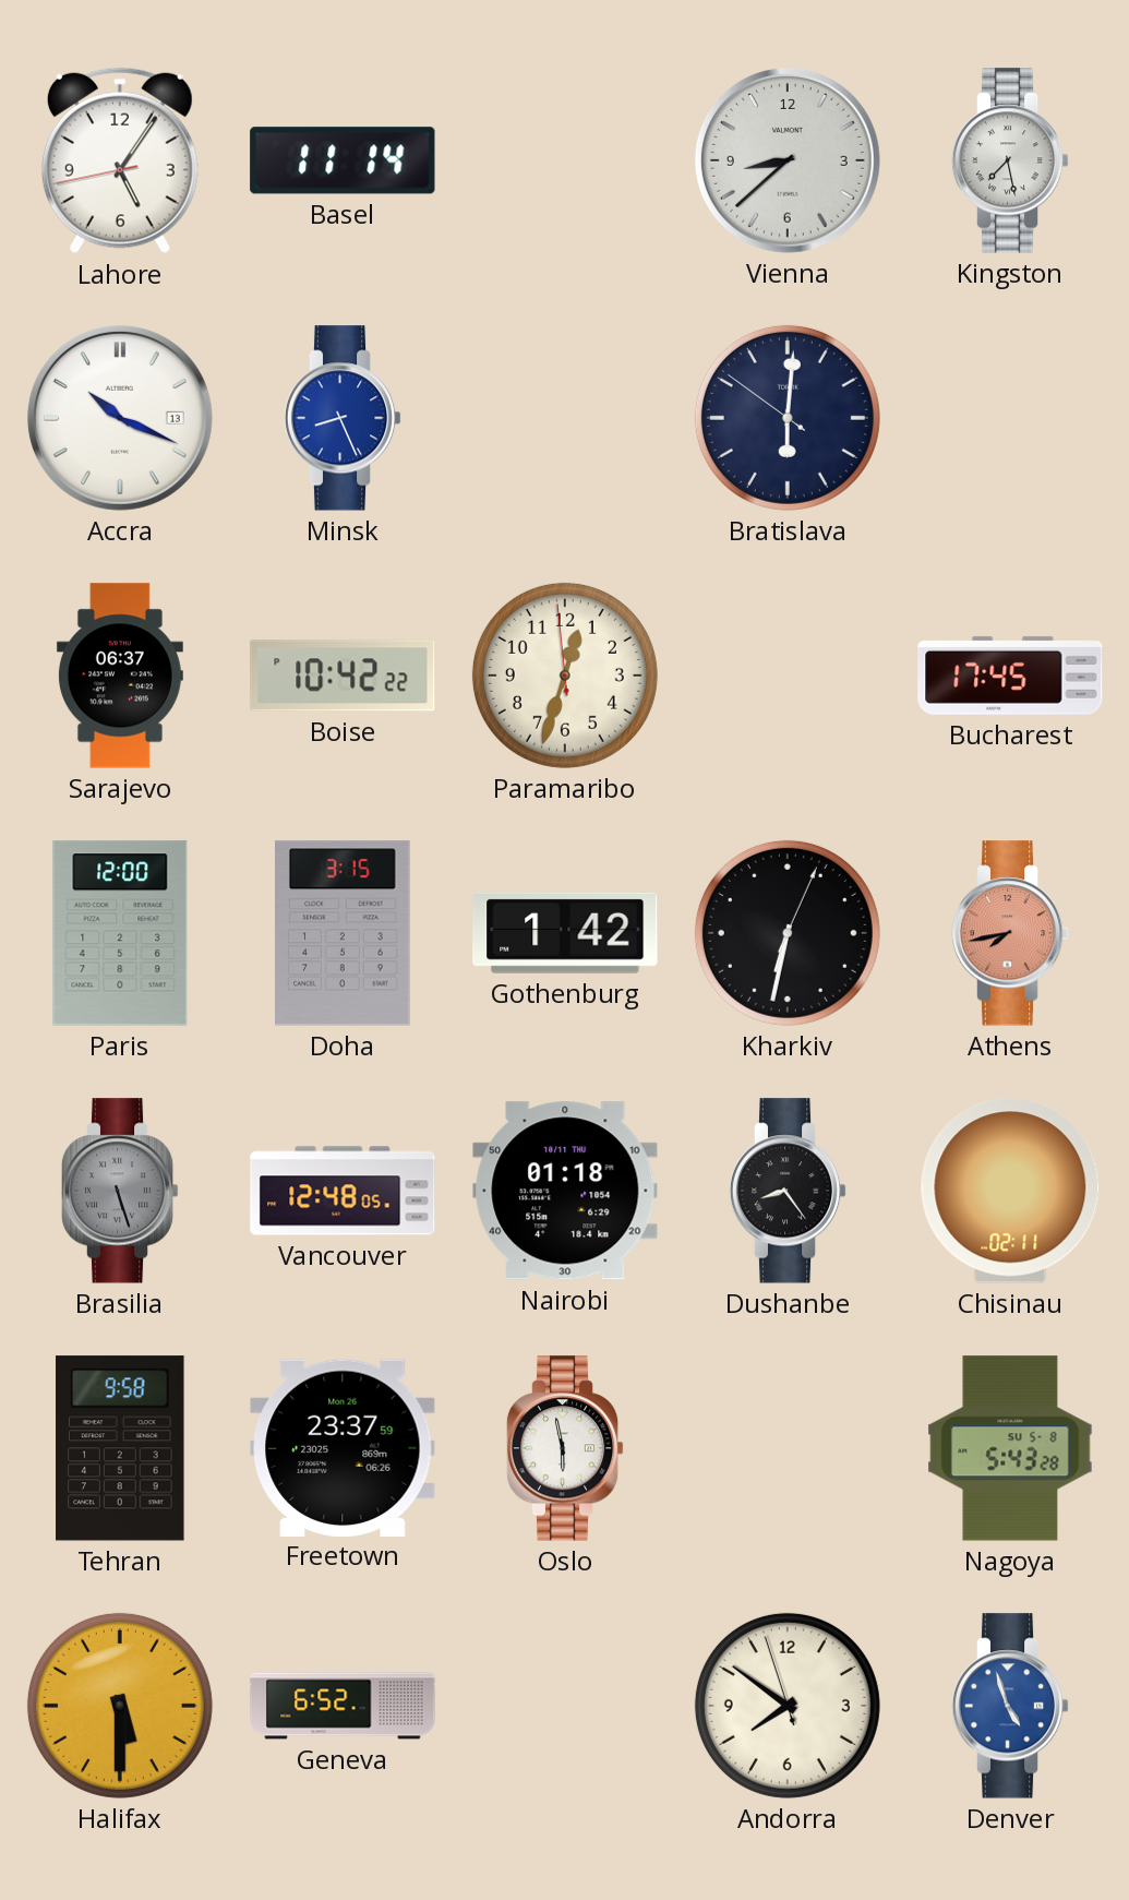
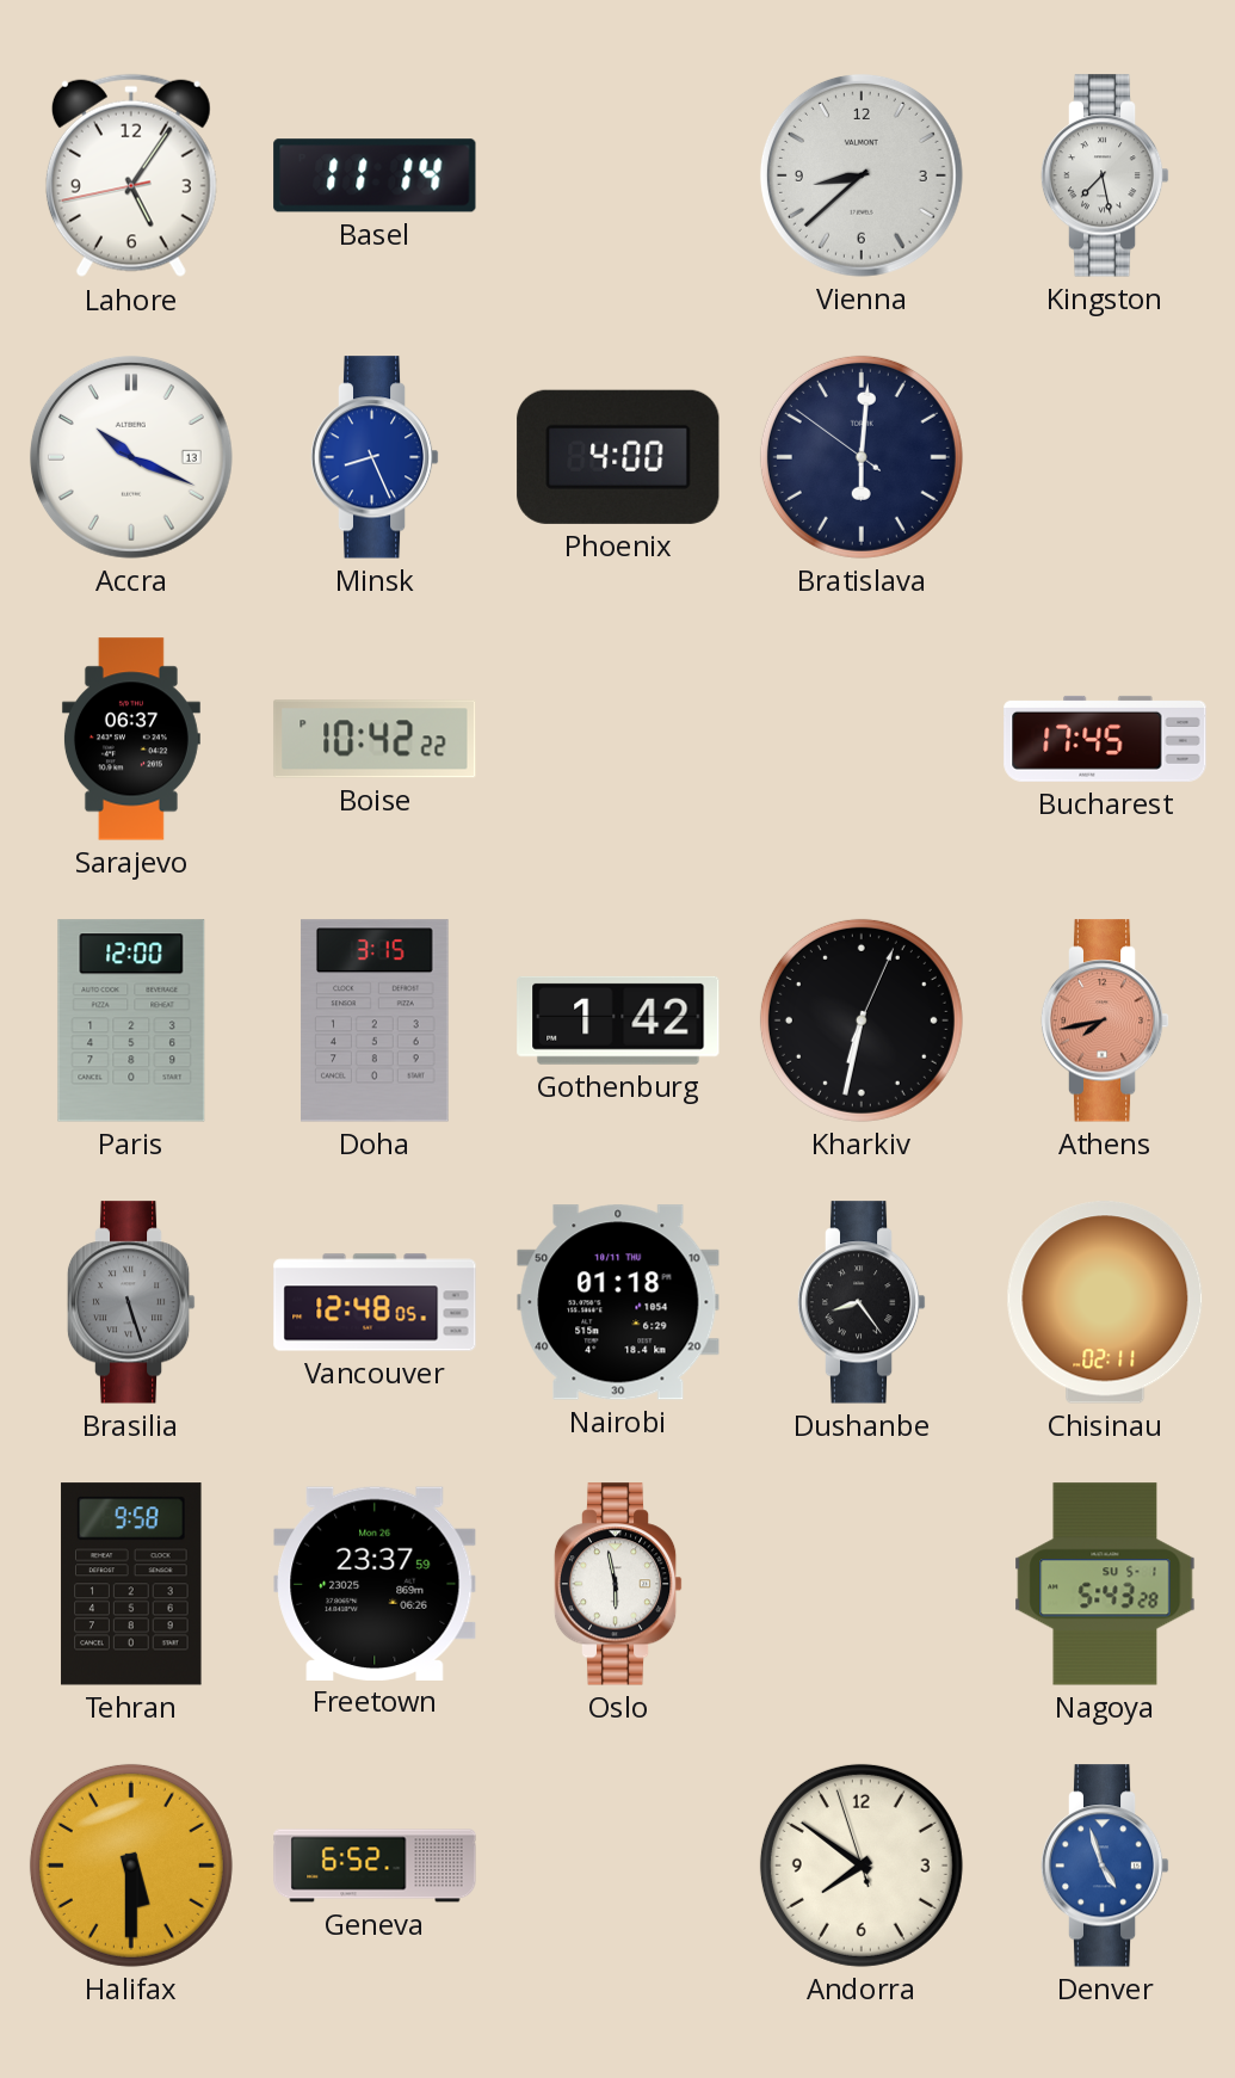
Phoenix: none -> 4:00 (618, 457)
Paramaribo: 12:32 -> none (565, 676)
Nagoya date: SU 5-8 -> SU 5-1 (1105, 1584)
